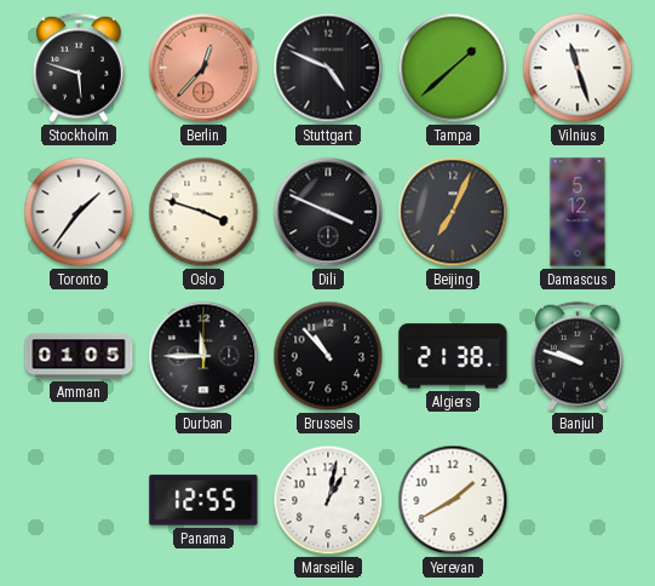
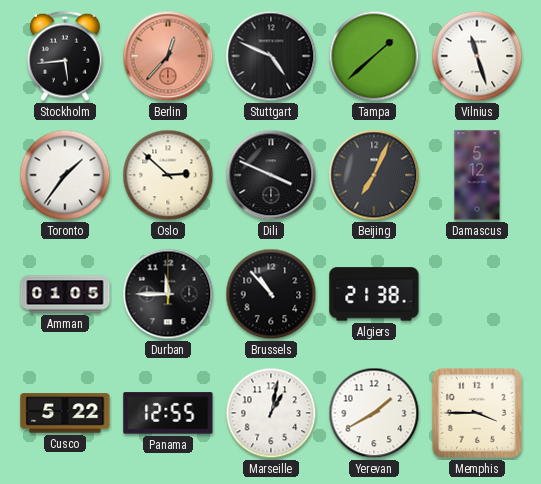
Stockholm: 5:48 -> 5:44 (66, 56)
Oslo: 3:48 -> 2:52 (168, 175)
Banjul: 9:48 -> none (579, 356)
Cusco: none -> 5:22 (65, 413)
Memphis: none -> 3:45 (477, 413)
